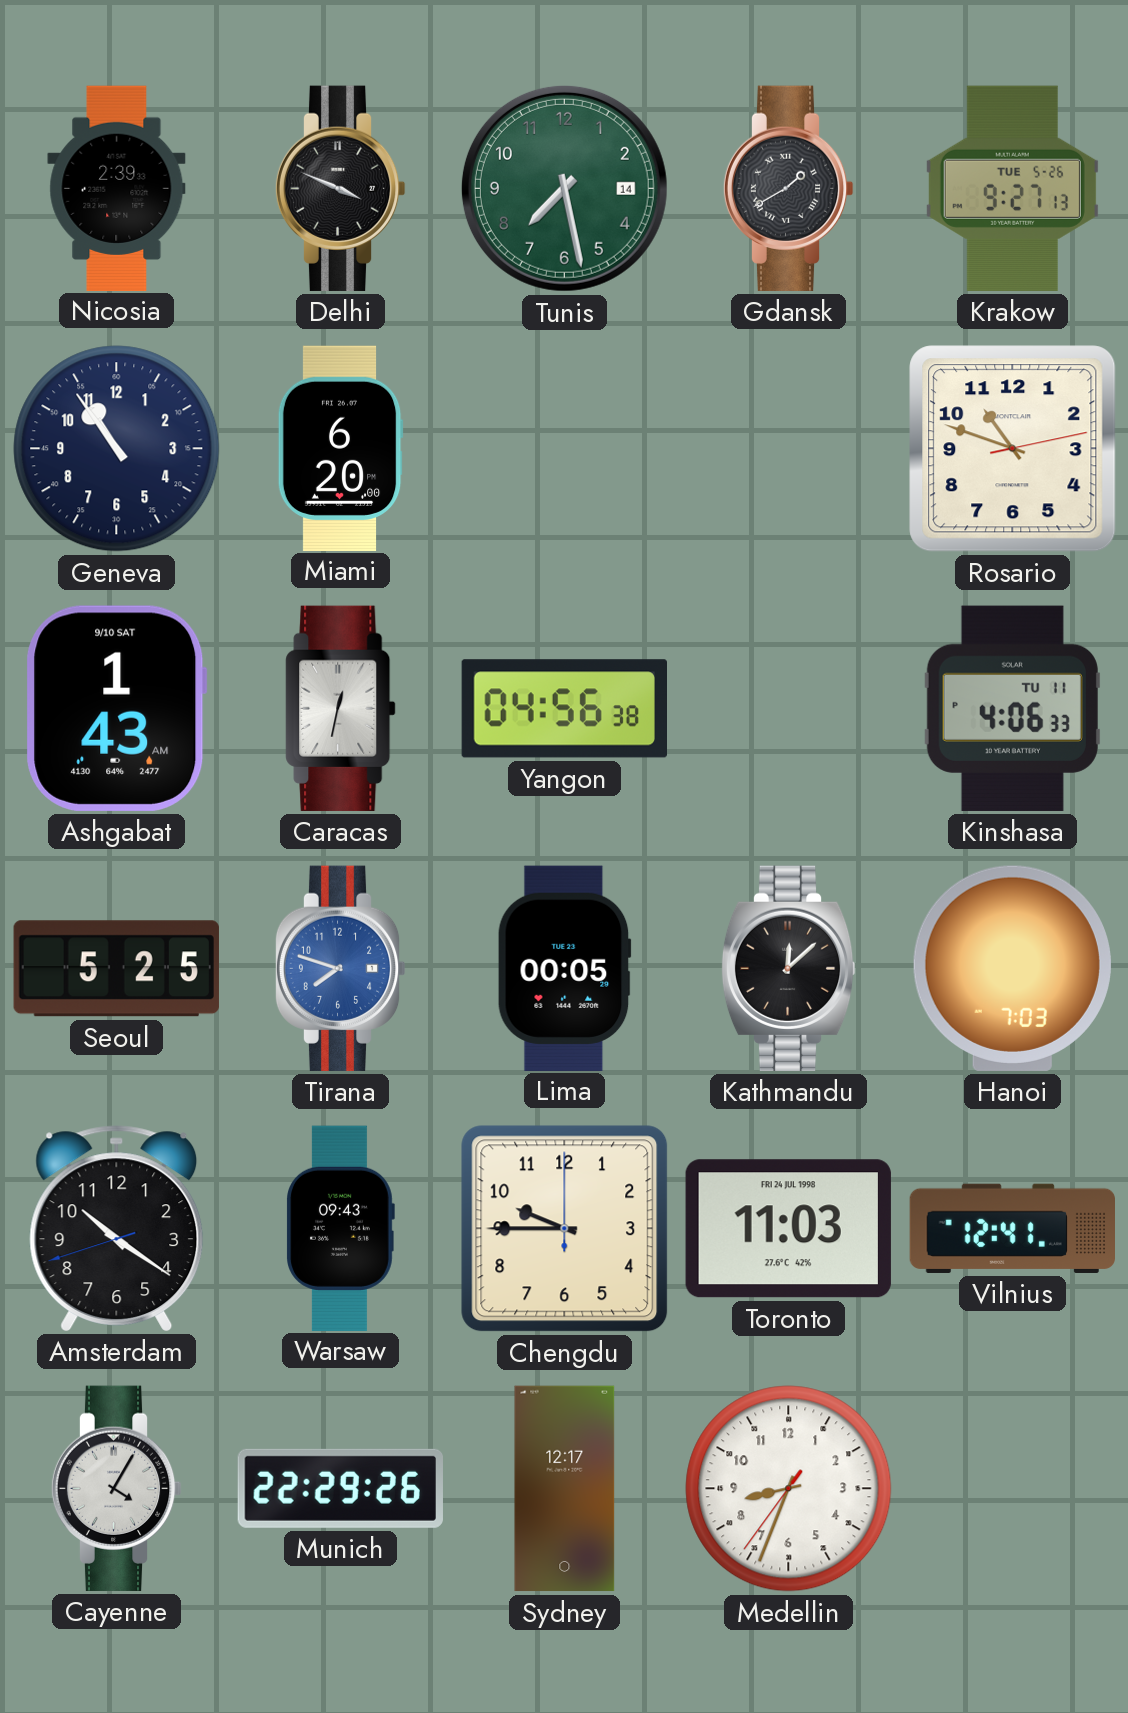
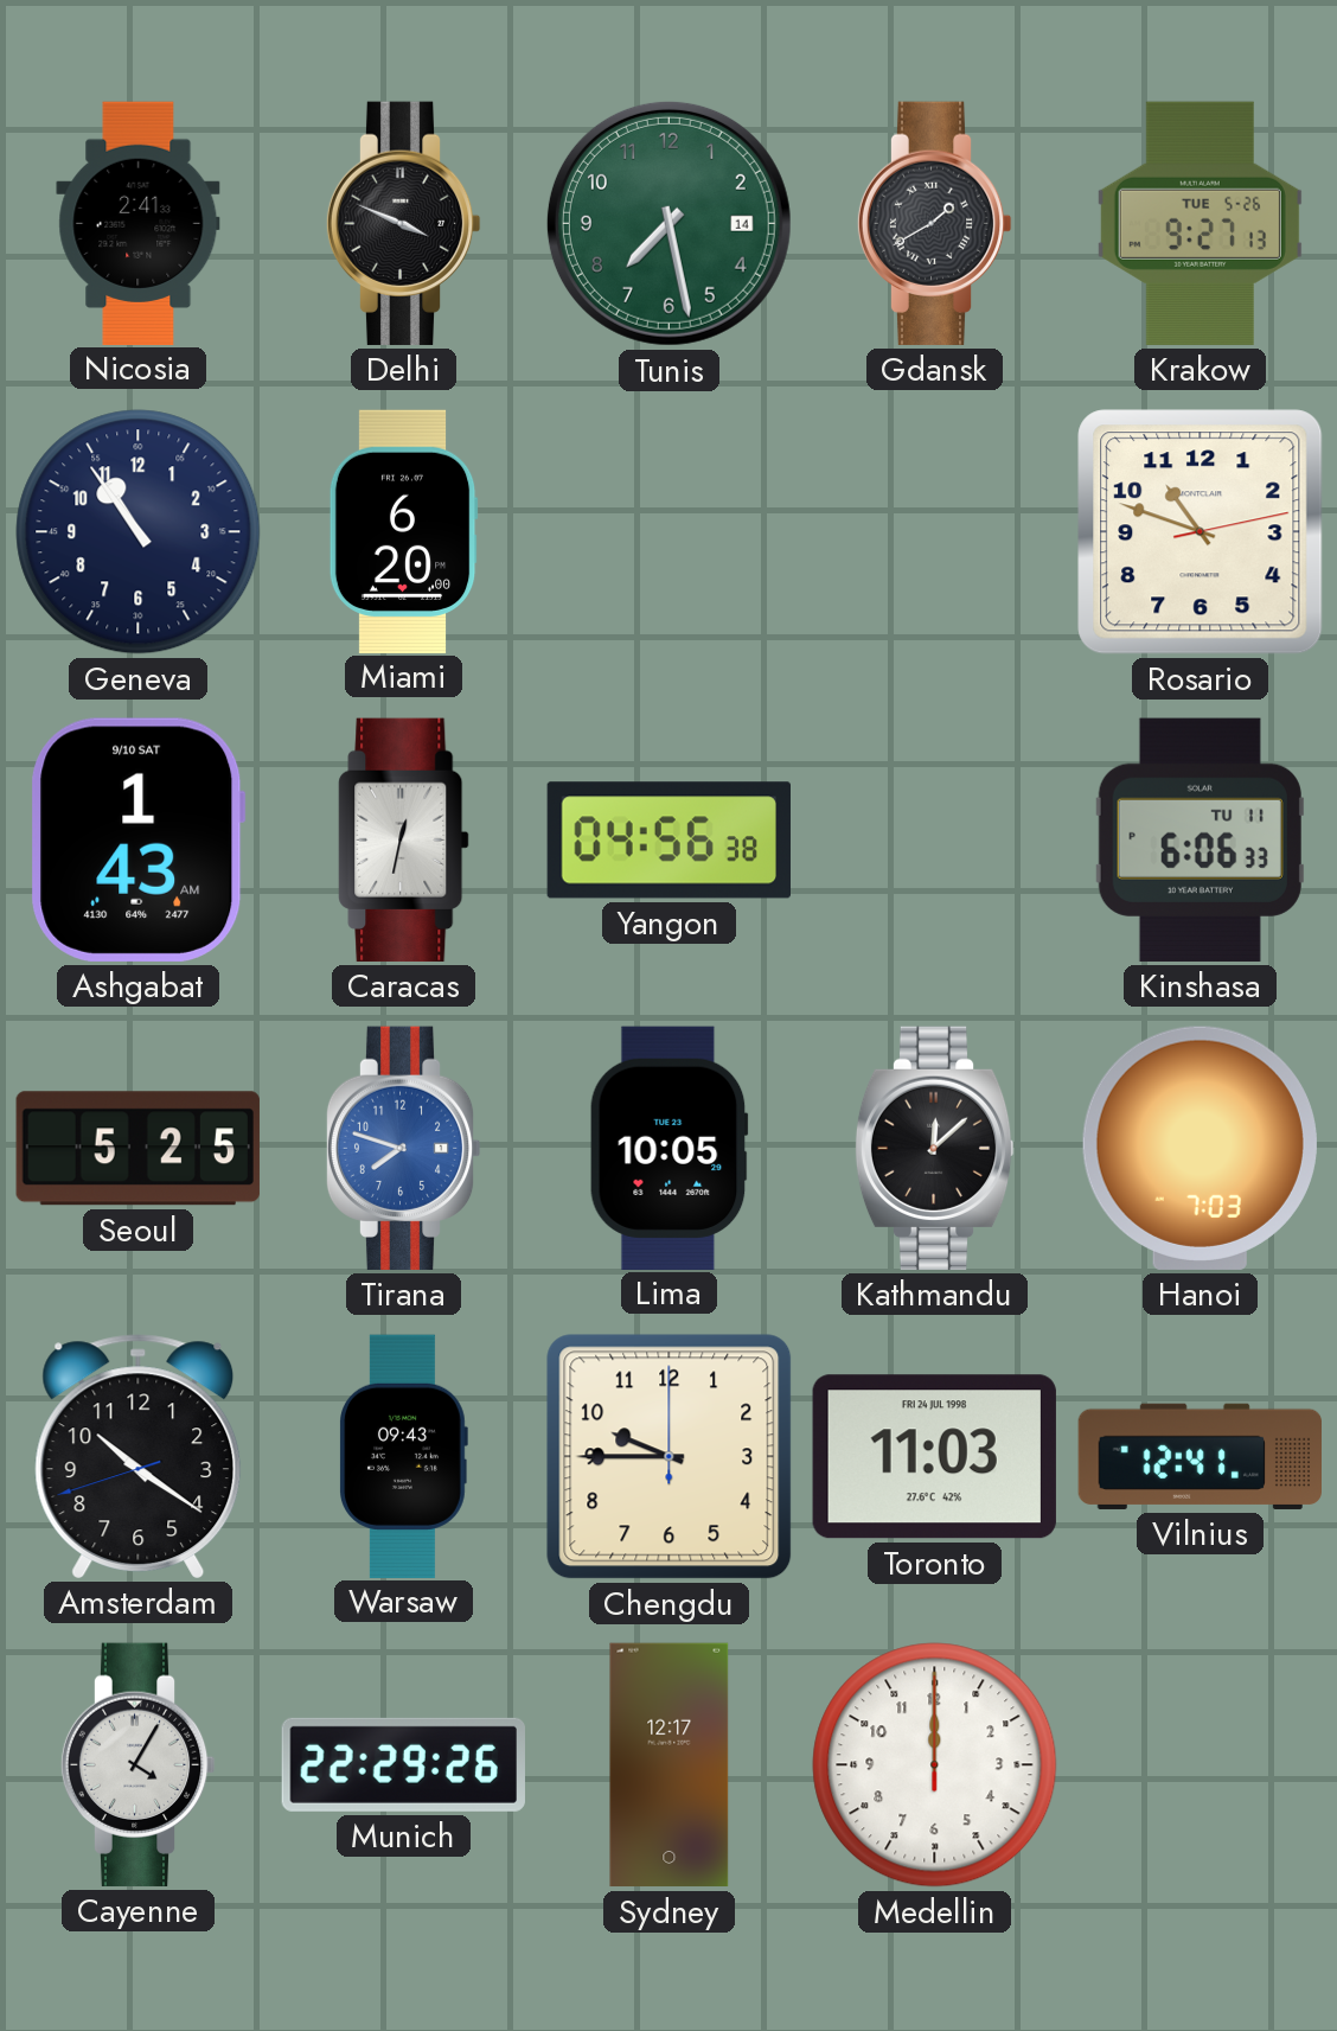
Nicosia: 2:39 -> 2:41 (139, 223)
Kinshasa: 4:06 -> 6:06 (1200, 839)
Lima: 00:05 -> 10:05 (668, 1148)
Medellin: 8:33 -> 12:00 (935, 1765)
